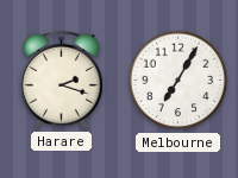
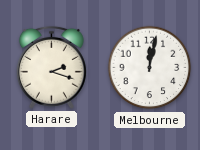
Melbourne: 7:05 -> 12:02 (150, 68)
